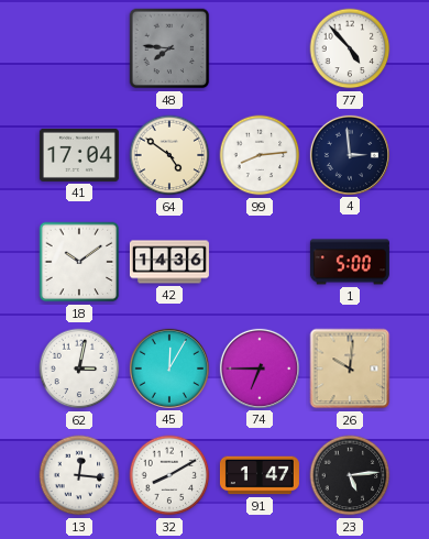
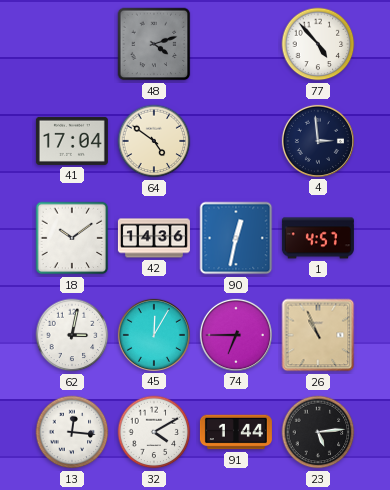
48: 7:46 -> 4:12 (154, 44)
99: 8:14 -> none (260, 155)
90: none -> 12:32 (236, 238)
1: 5:00 -> 4:57 (318, 238)
26: 10:01 -> 10:56 (318, 335)
32: 8:10 -> 4:10 (154, 432)
91: 1:47 -> 1:44 (236, 432)
